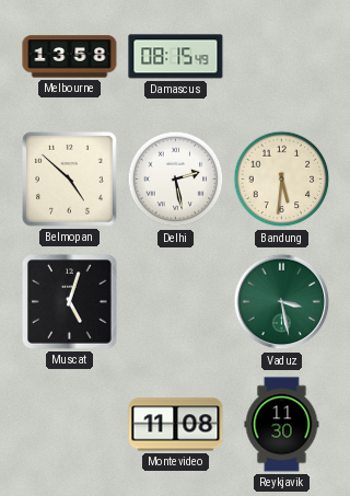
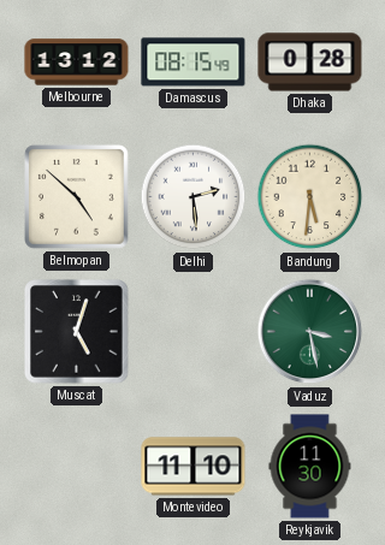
Melbourne: 13:58 -> 13:12 (77, 63)
Dhaka: none -> 0:28 (310, 63)
Delhi: 2:28 -> 2:29 (194, 197)
Montevideo: 11:08 -> 11:10 (194, 467)
